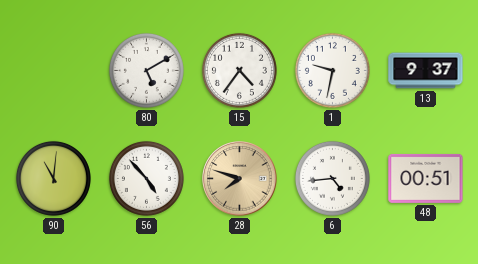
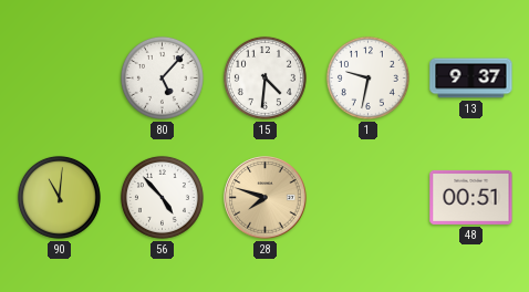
80: 5:10 -> 5:07 (162, 77)
15: 4:36 -> 4:31 (264, 77)
6: 4:44 -> none (332, 178)
